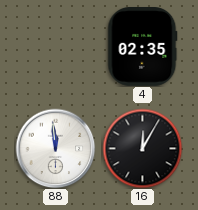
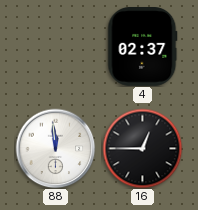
4: 02:35 -> 02:37 (143, 47)
16: 12:05 -> 12:45 (142, 148)
